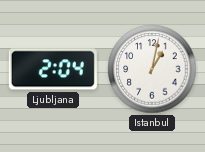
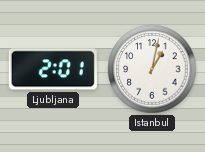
Ljubljana: 2:04 -> 2:01 (53, 69)
